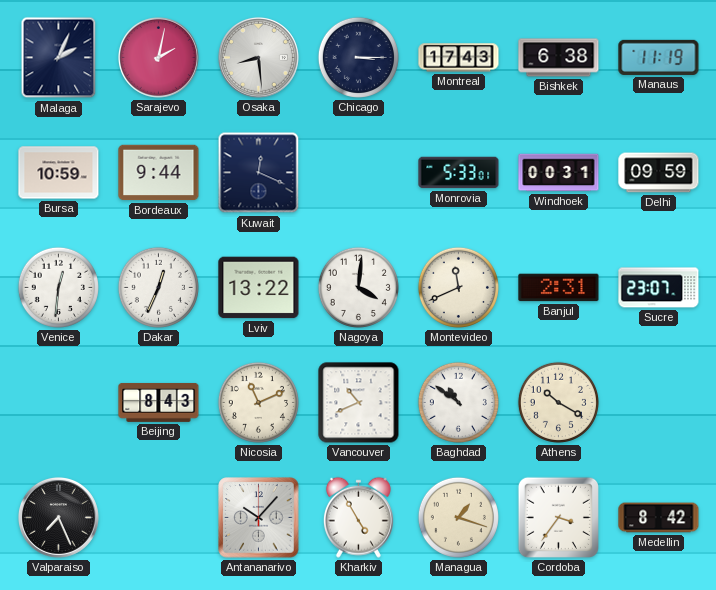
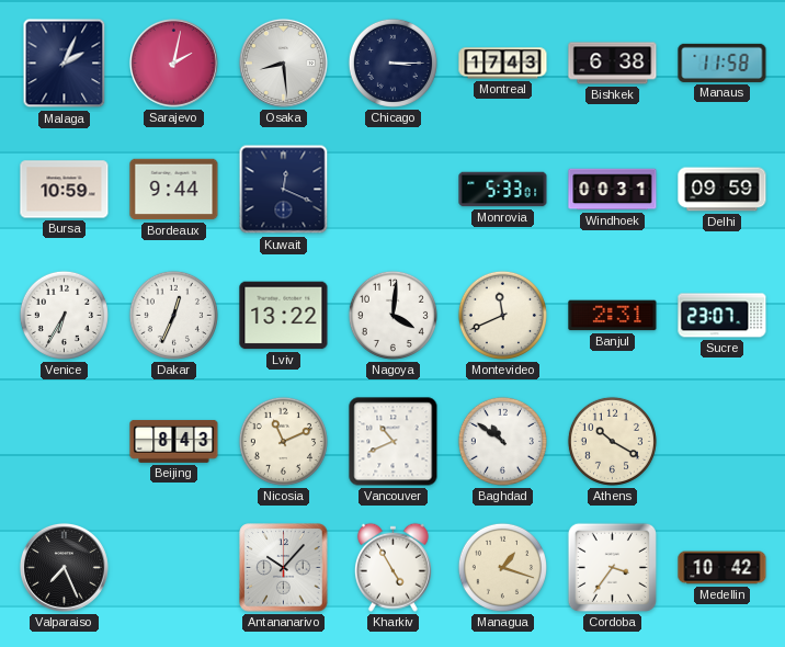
Manaus: 11:19 -> 11:58 (723, 63)
Venice: 12:31 -> 6:35 (64, 315)
Medellin: 8:42 -> 10:42 (723, 568)
